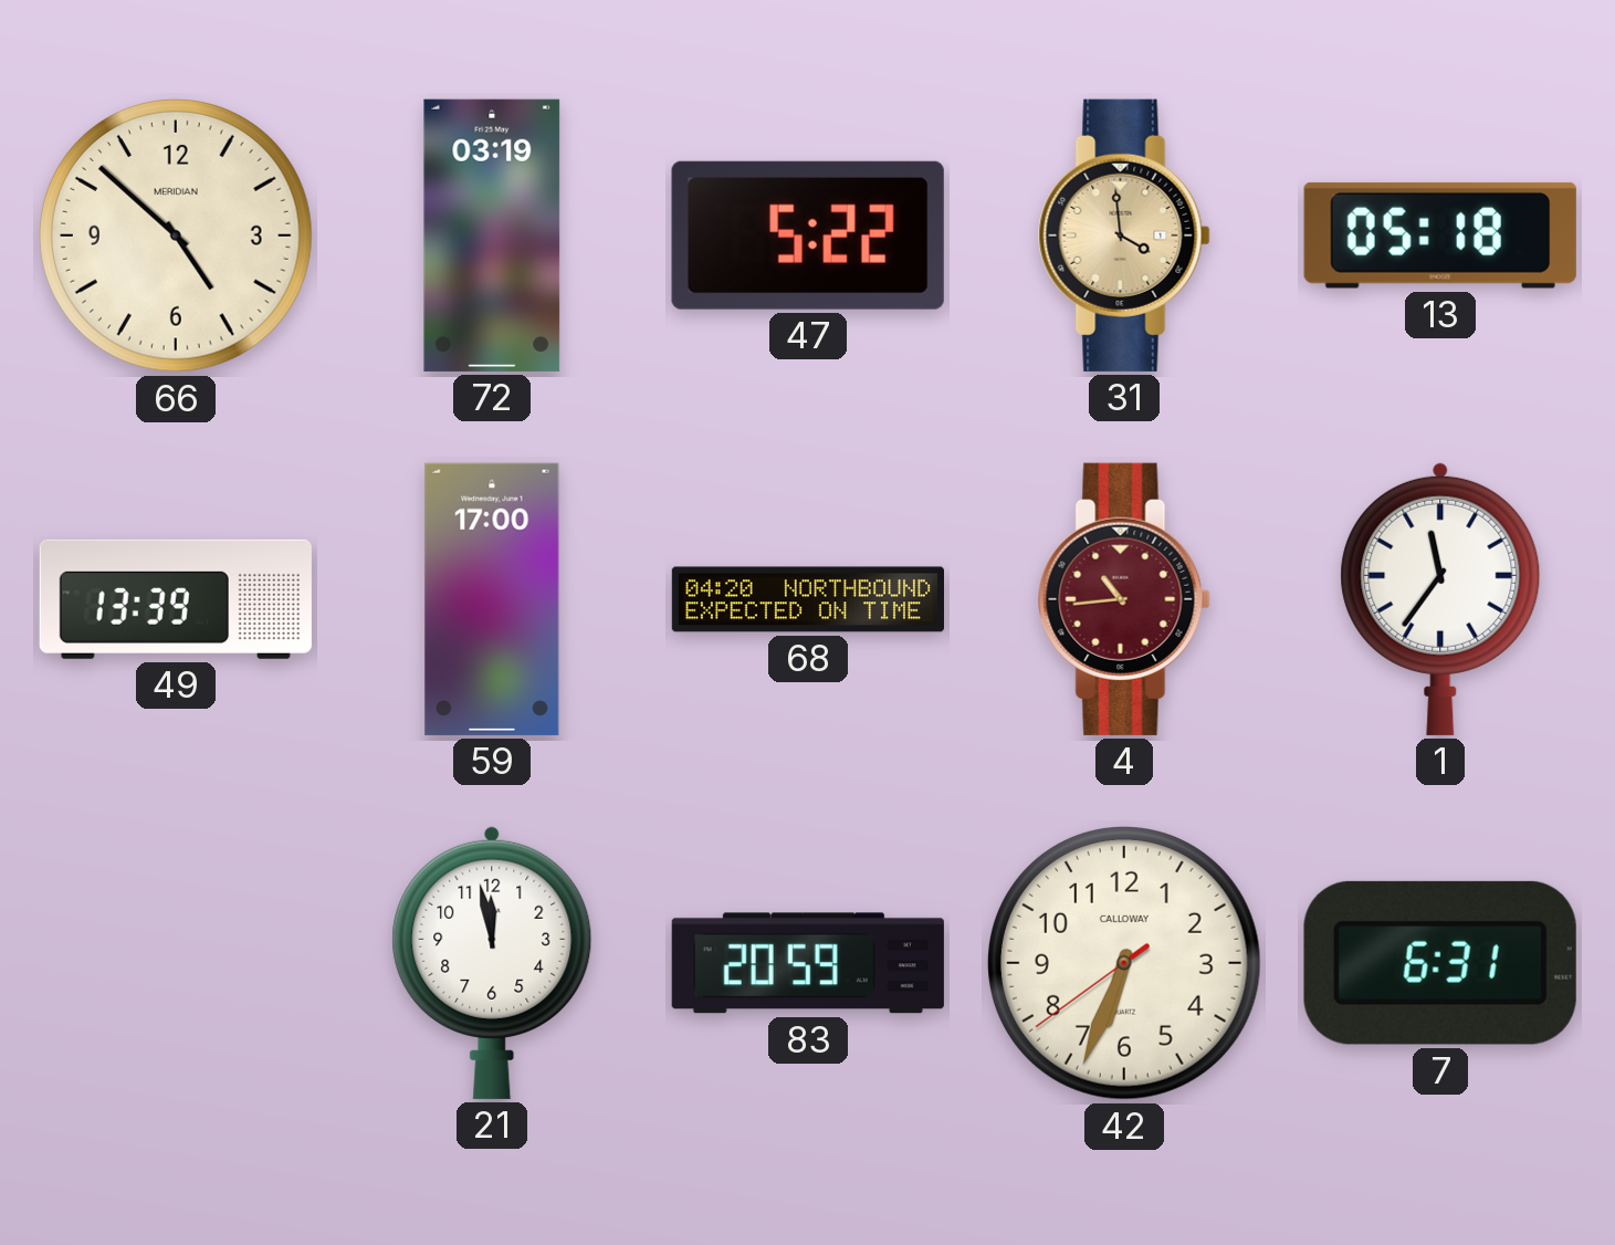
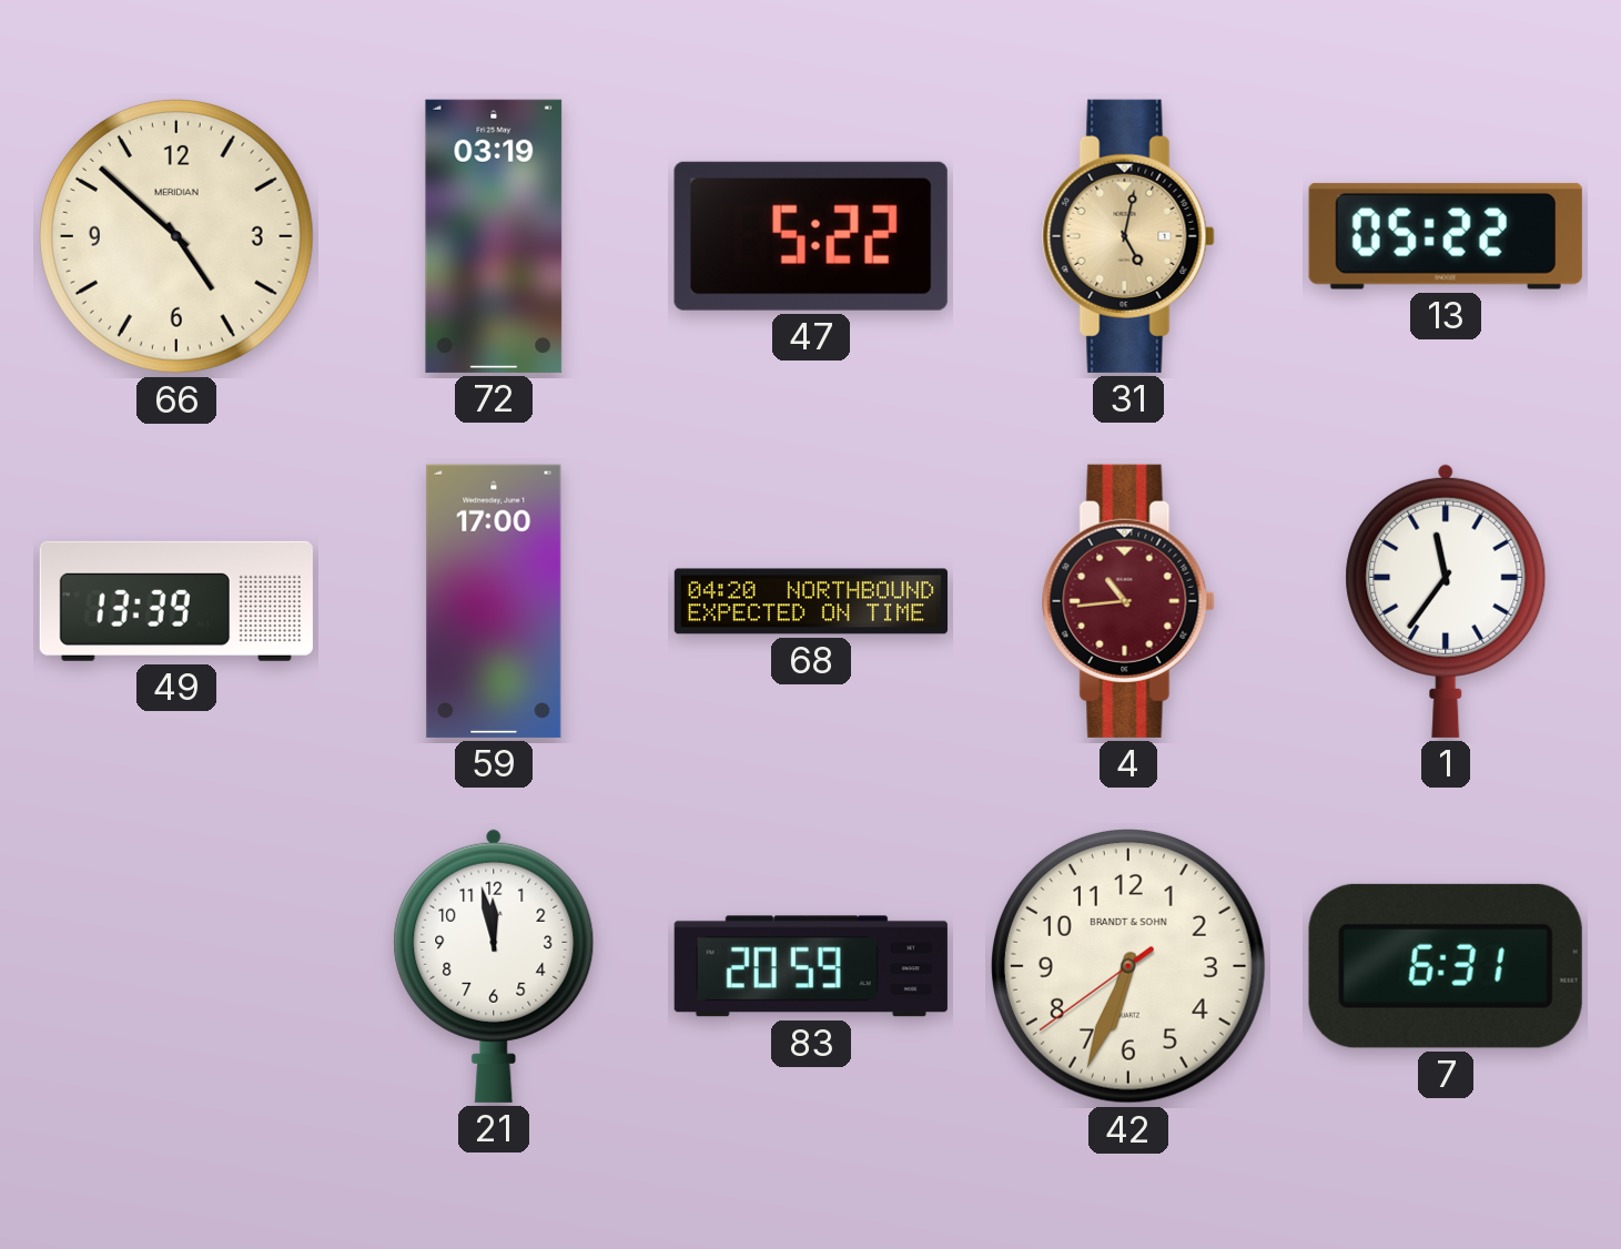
31: 3:59 -> 5:02 (1128, 236)
13: 05:18 -> 05:22 (1446, 236)
42 brand: CALLOWAY -> BRANDT & SOHN (1128, 966)
